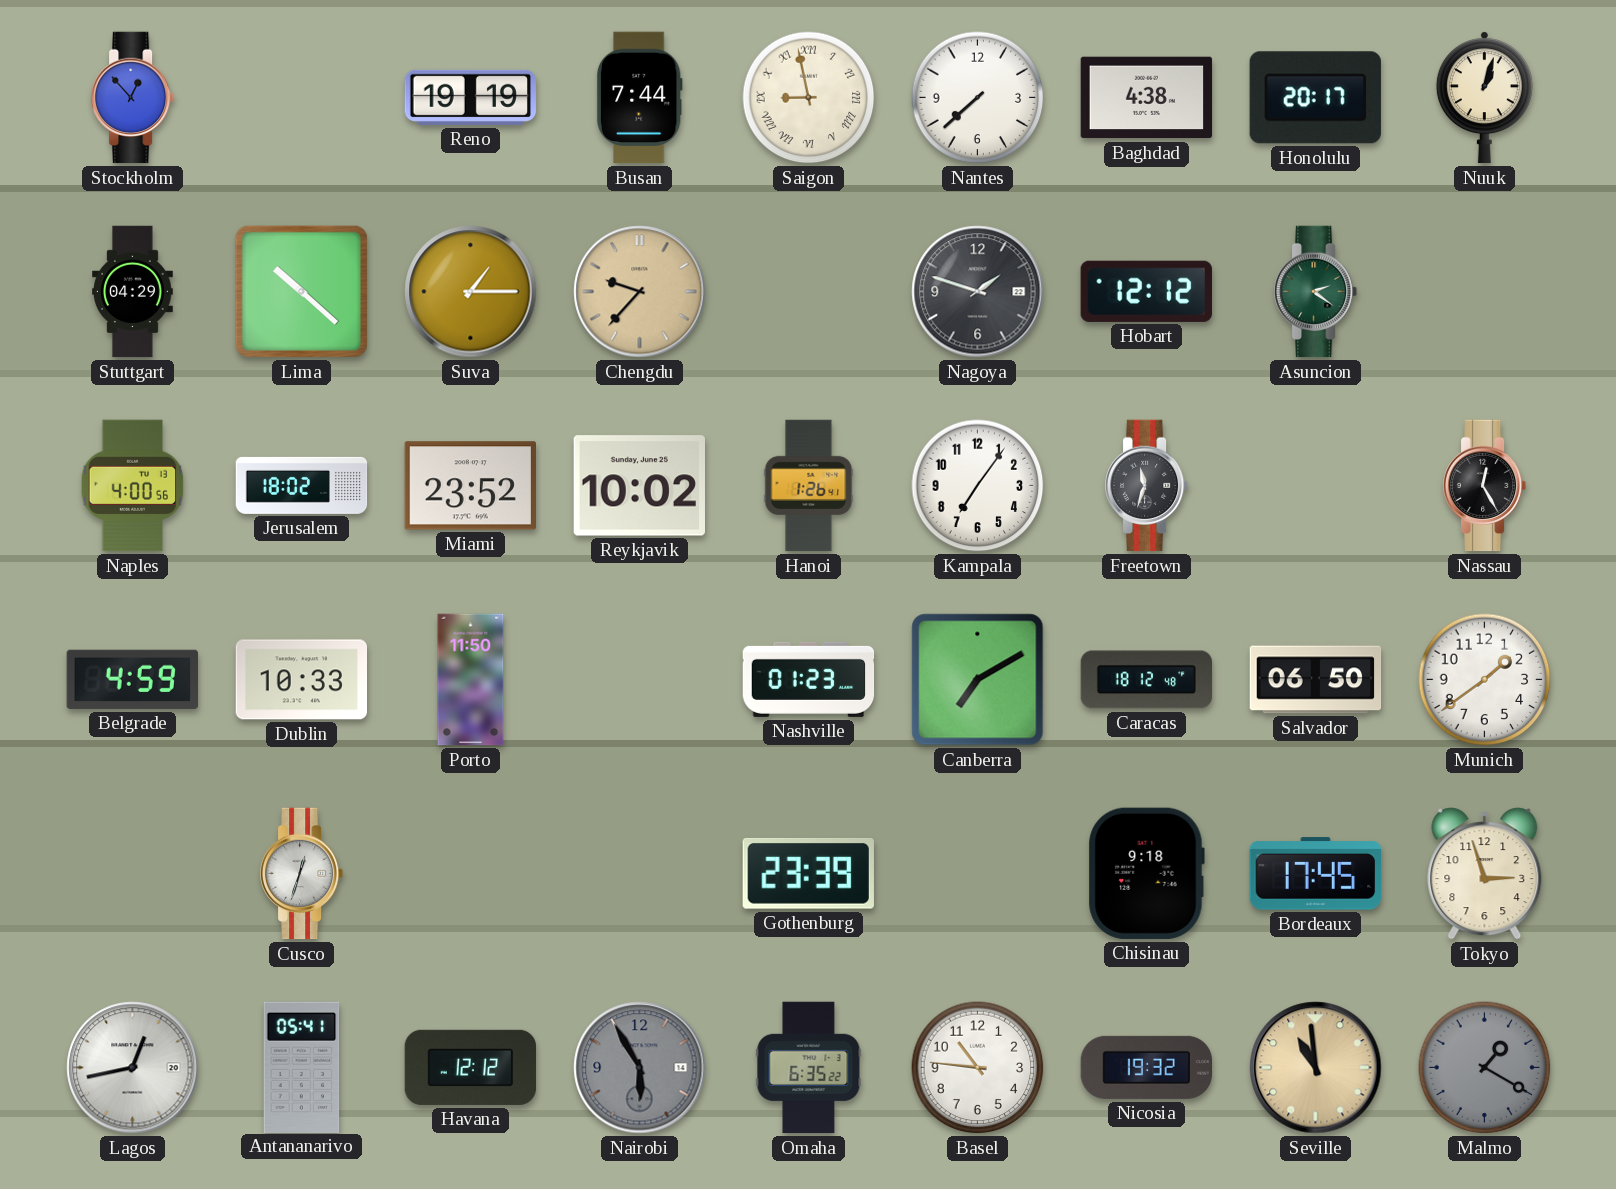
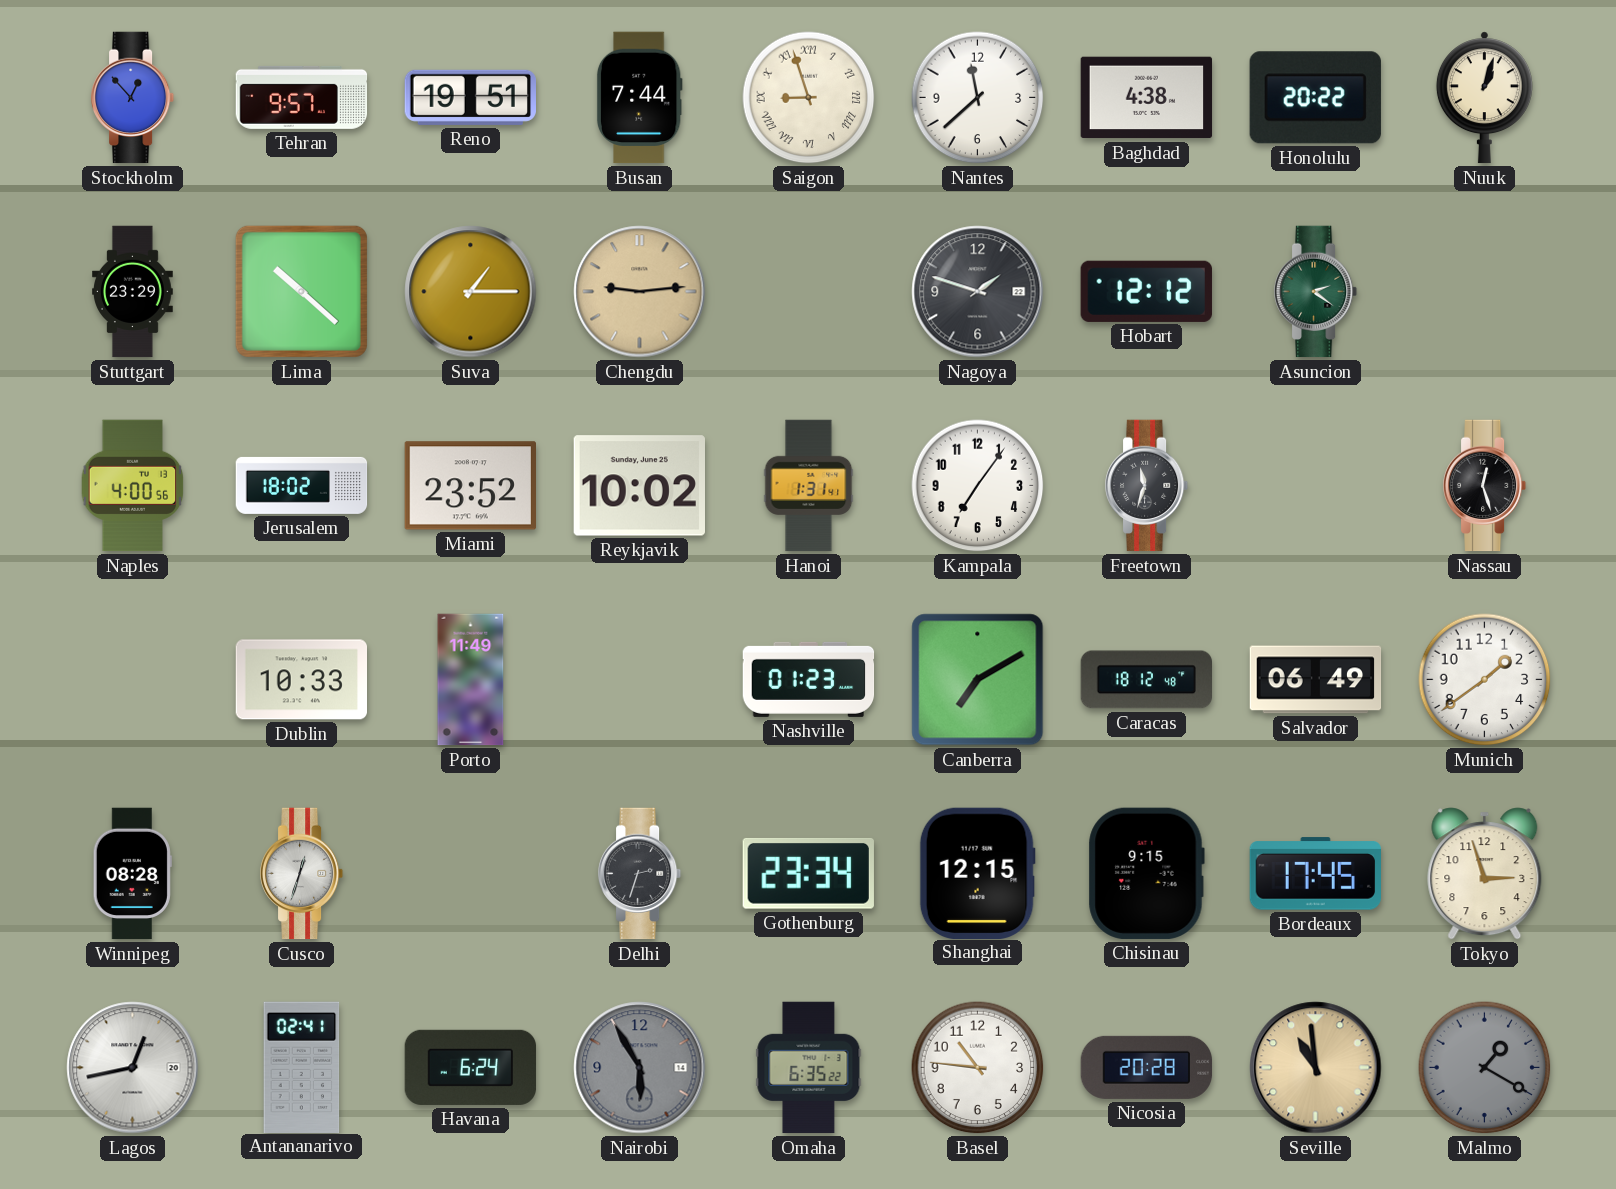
Tehran: none -> 9:57 (302, 97)
Reno: 19:19 -> 19:51 (470, 97)
Saigon: 8:58 -> 8:57 (809, 98)
Nantes: 7:38 -> 11:38 (978, 98)
Honolulu: 20:17 -> 20:22 (1315, 98)
Stuttgart: 04:29 -> 23:29 (133, 292)
Chengdu: 9:37 -> 9:14 (640, 292)
Hanoi: 1:26 -> 1:31 (809, 486)
Nassau: 12:25 -> 12:27 (1485, 486)
Belgrade: 4:59 -> none (132, 679)
Porto: 11:50 -> 11:49 (471, 680)
Salvador: 06:50 -> 06:49 (1316, 680)
Winnipeg: none -> 08:28 (132, 874)
Delhi: none -> 2:33 (640, 874)
Gothenburg: 23:39 -> 23:34 (808, 873)
Shanghai: none -> 12:15 (977, 873)
Chisinau: 9:18 -> 9:15 (1146, 873)
Antananarivo: 05:41 -> 02:41 (302, 1067)
Havana: 12:12 -> 6:24 (471, 1067)
Nicosia: 19:32 -> 20:28 (1147, 1067)
